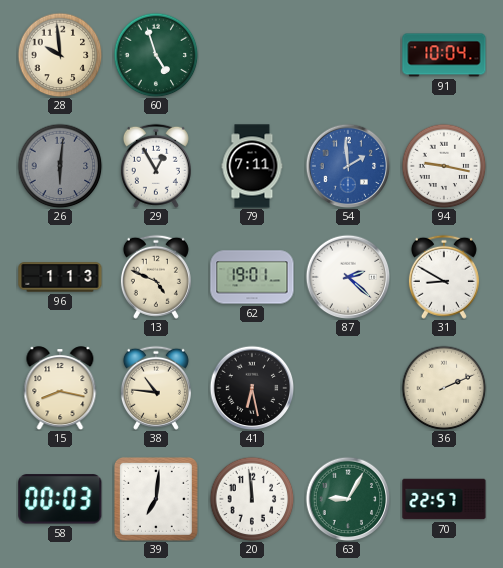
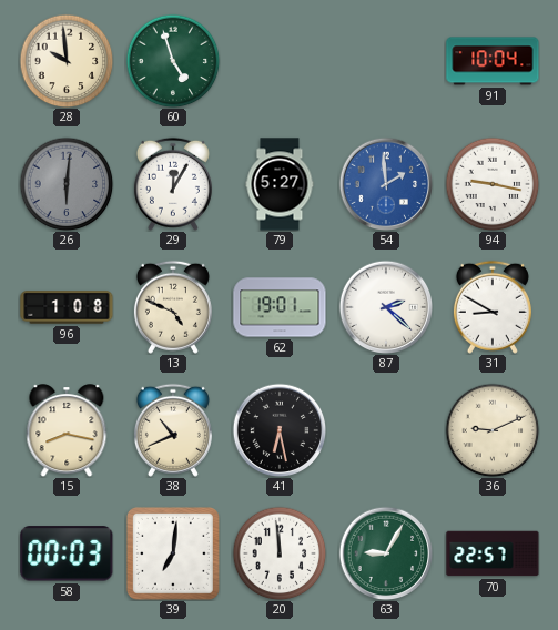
29: 12:55 -> 12:05 (173, 184)
79: 7:11 -> 5:27 (280, 184)
96: 1:13 -> 1:08 (67, 307)
38: 10:46 -> 10:41 (173, 430)
36: 2:11 -> 9:11 (493, 430)
